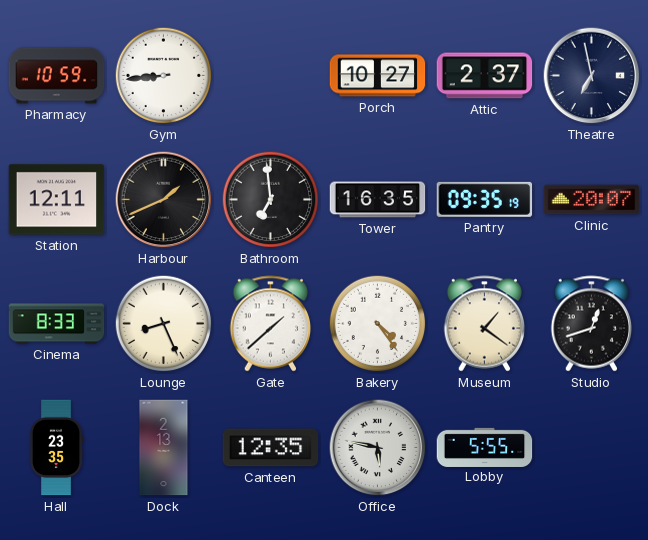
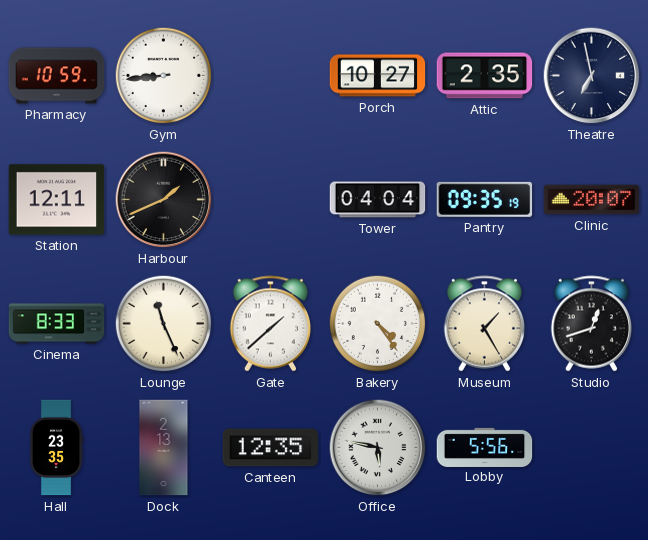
Attic: 2:37 -> 2:35 (485, 76)
Bathroom: 6:59 -> none (271, 200)
Tower: 16:35 -> 04:04 (378, 200)
Lounge: 8:26 -> 11:26 (164, 324)
Museum: 1:21 -> 1:25 (485, 324)
Lobby: 5:55 -> 5:56 (485, 447)
